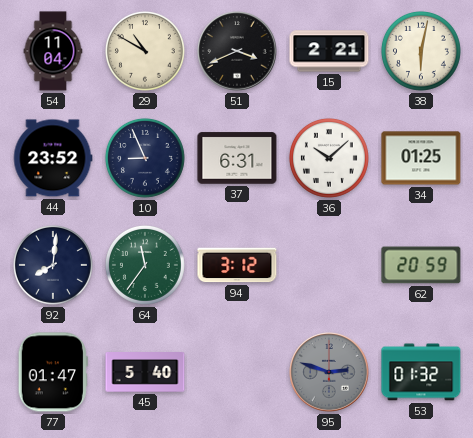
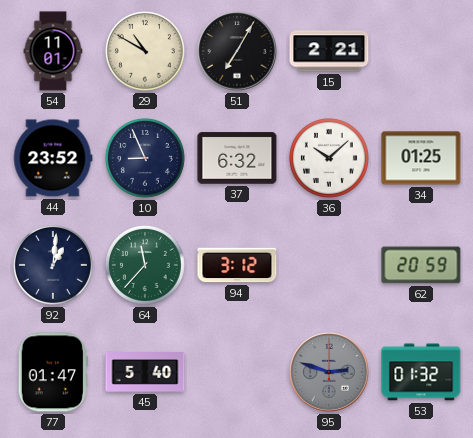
54: 11:04 -> 11:01 (53, 51)
51: 3:41 -> 7:05 (237, 51)
38: 6:02 -> none (421, 51)
37: 6:31 -> 6:32 (237, 158)
92: 8:01 -> 1:01 (53, 265)
64: 11:36 -> 11:37 (145, 265)
